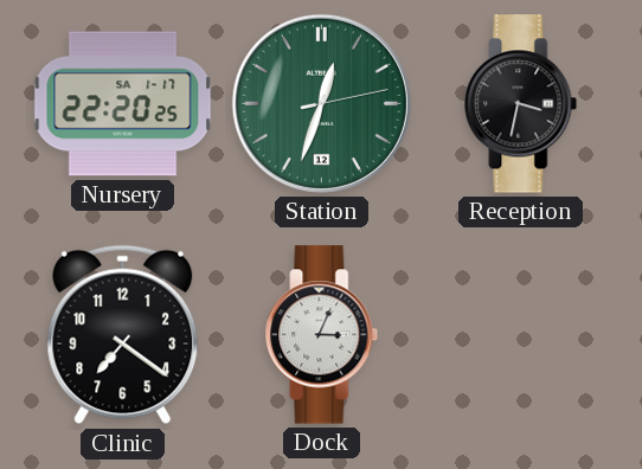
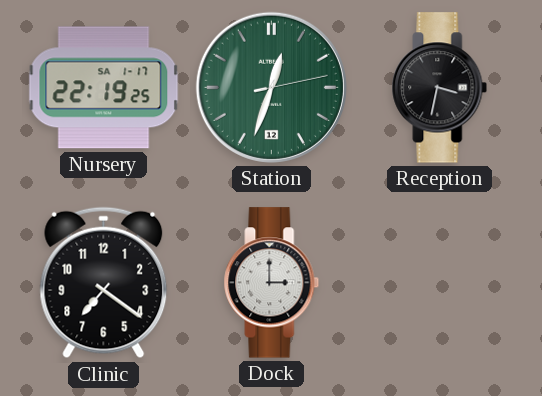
Nursery: 22:20 -> 22:19 (104, 88)
Dock: 3:04 -> 3:00 (272, 283)
